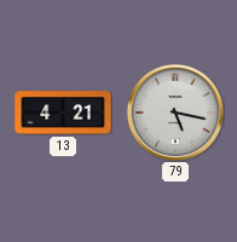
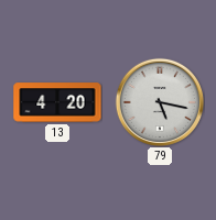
13: 4:21 -> 4:20 (57, 102)
